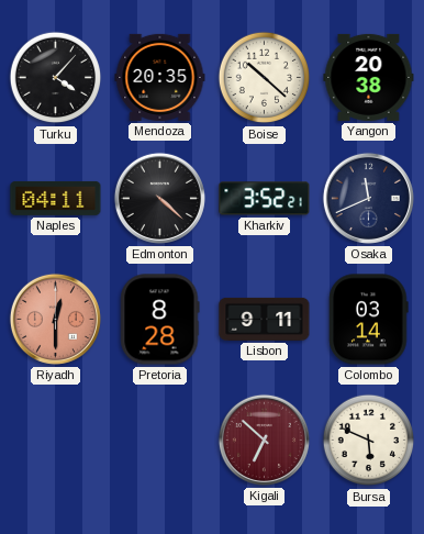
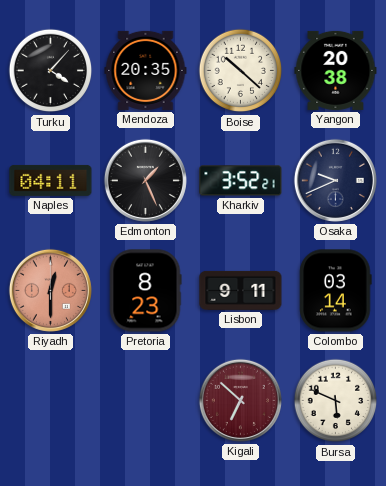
Edmonton: 4:22 -> 1:26 (145, 180)
Osaka: 11:41 -> 9:41 (335, 180)
Pretoria: 8:28 -> 8:23 (145, 291)
